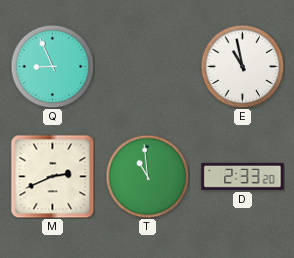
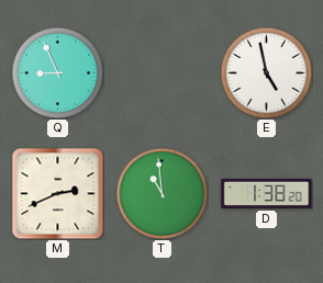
E: 10:58 -> 4:58 (266, 72)
D: 2:33 -> 1:38 (267, 193)
